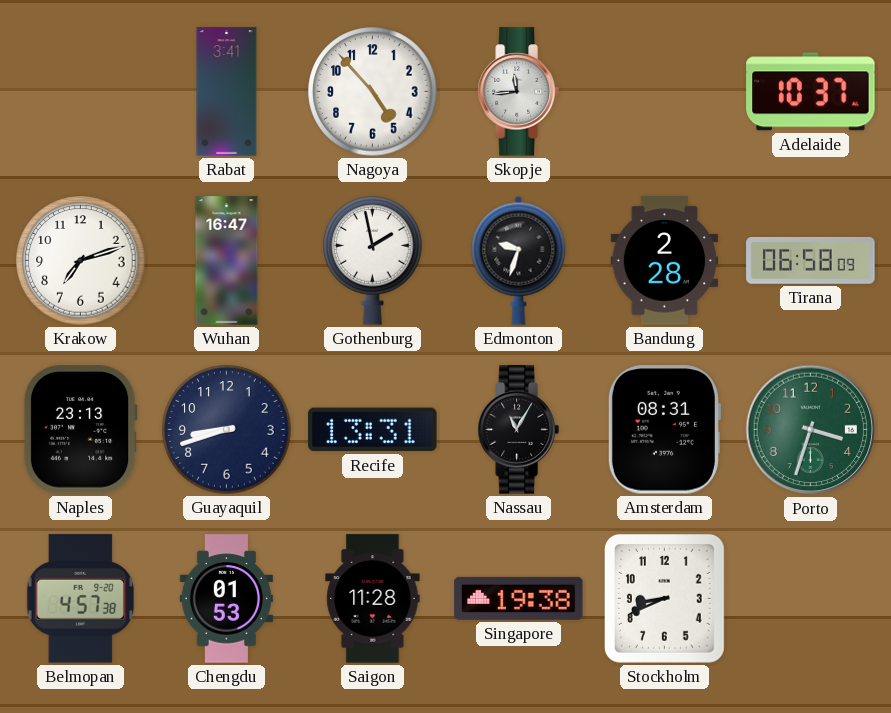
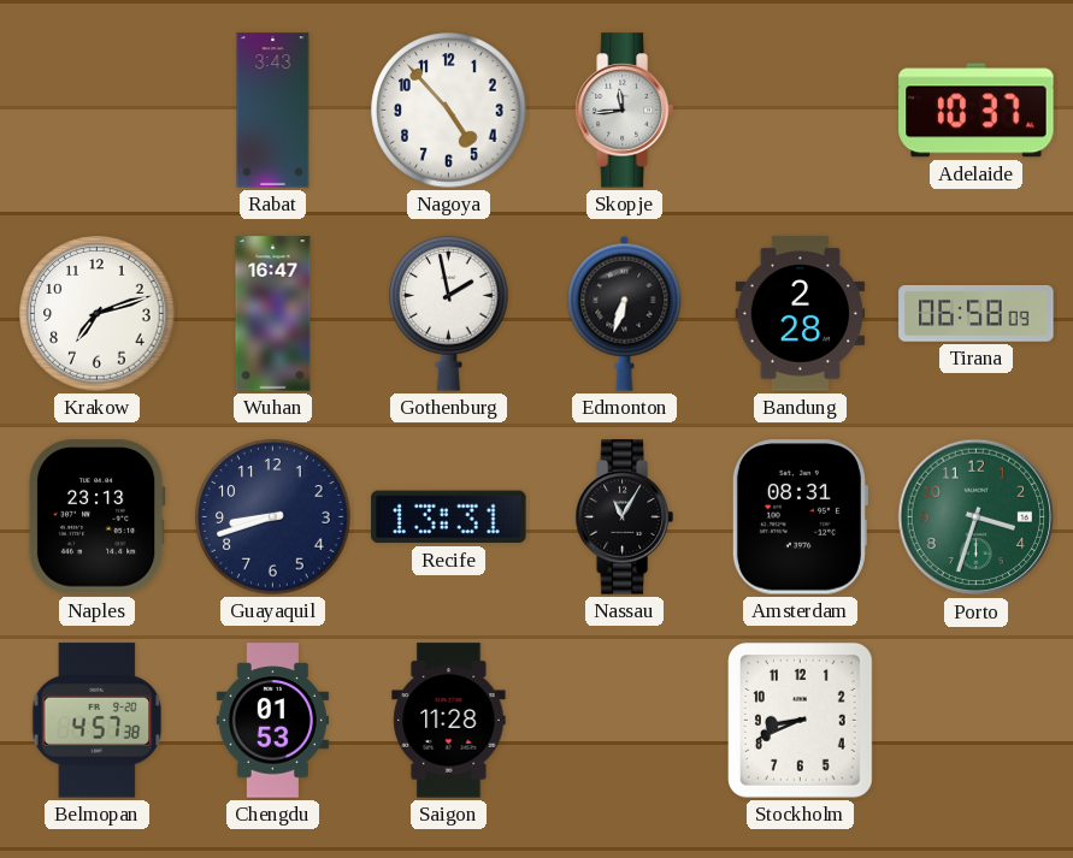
Rabat: 3:41 -> 3:43 (273, 111)
Edmonton: 9:33 -> 6:33 (625, 313)
Singapore: 19:38 -> none (519, 598)
